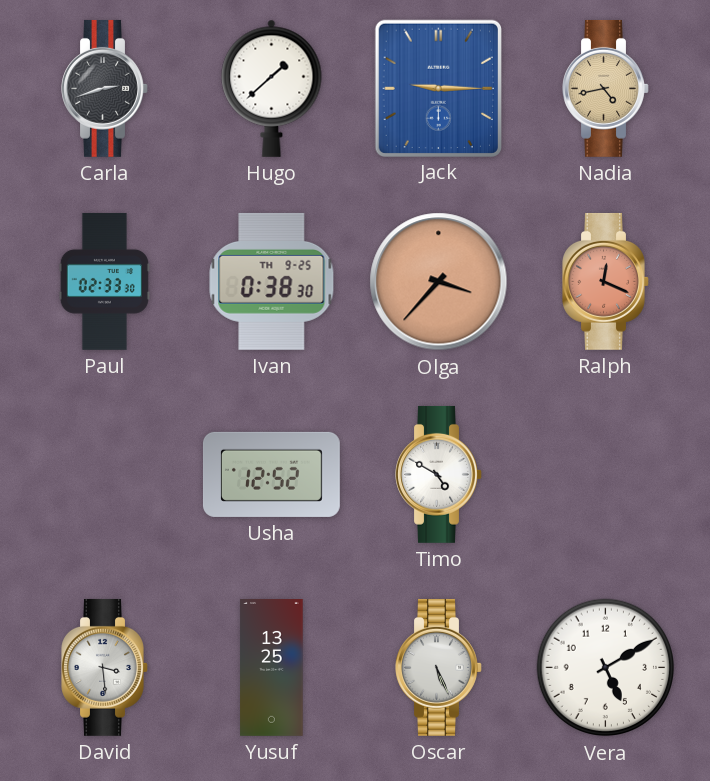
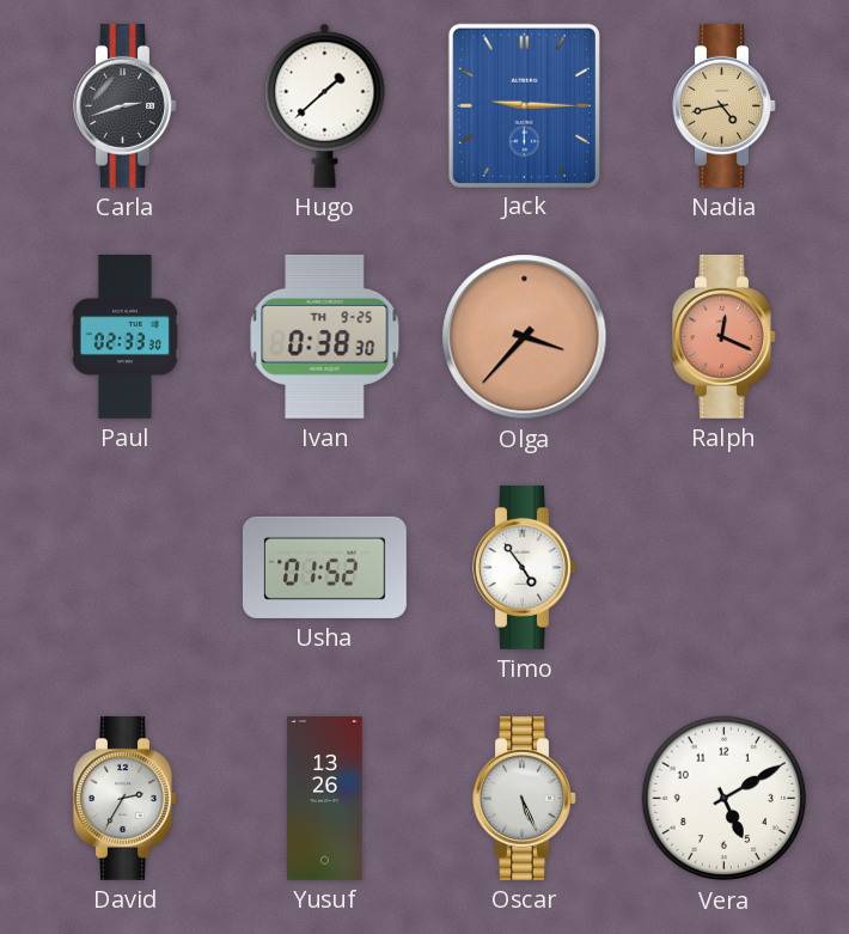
Usha: 12:52 -> 01:52 (325, 567)
Timo: 4:50 -> 4:54 (525, 567)
David: 3:29 -> 2:35 (126, 798)
Yusuf: 13:25 -> 13:26 (325, 799)
